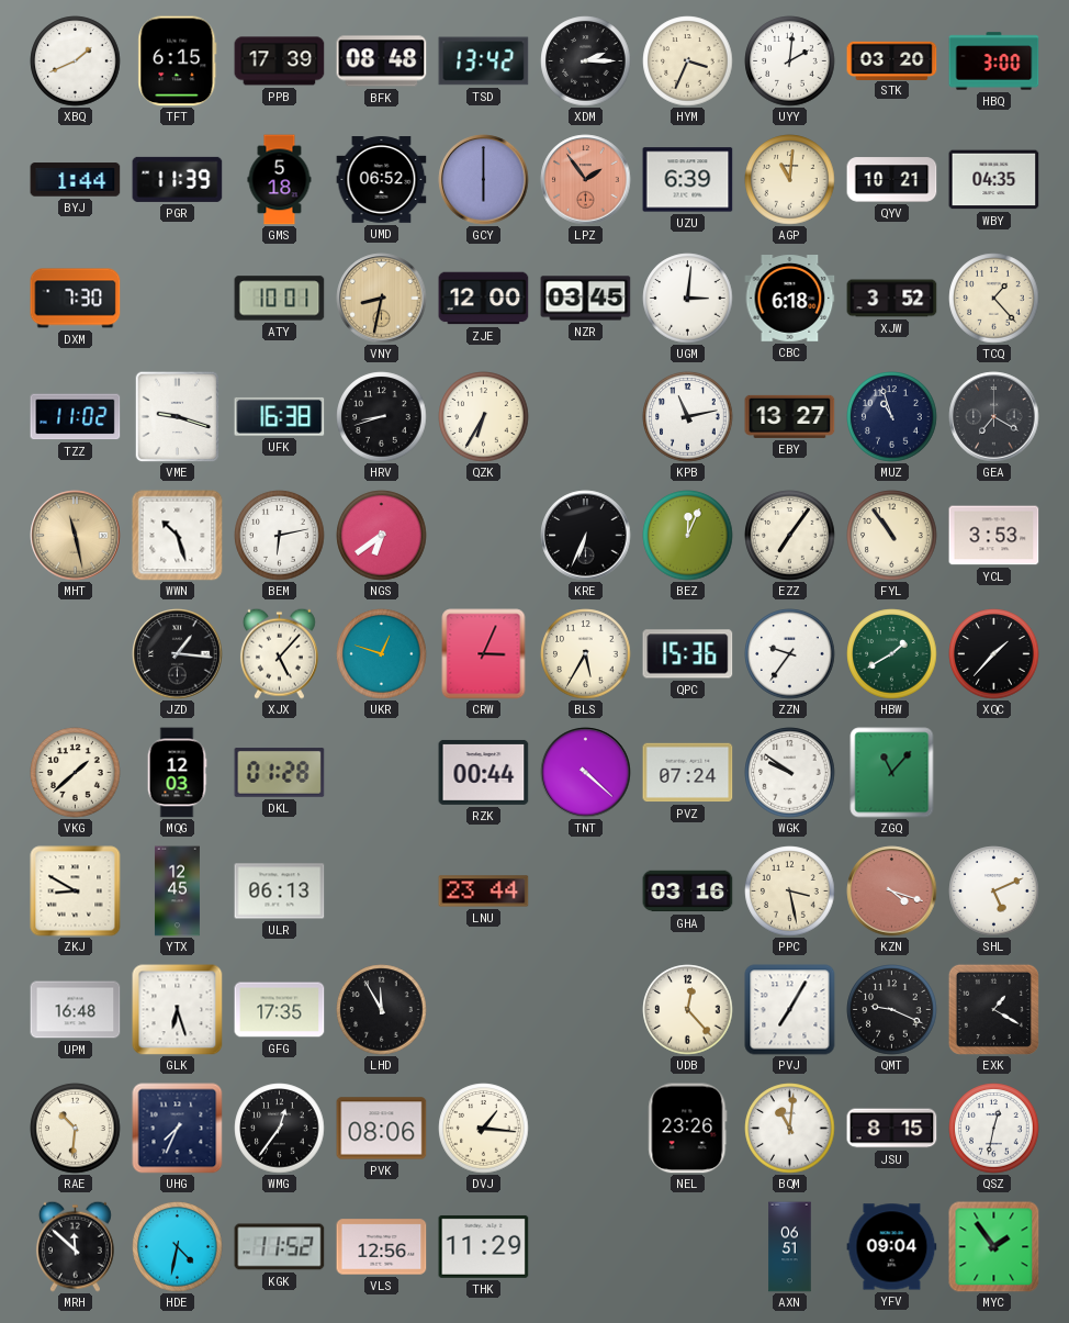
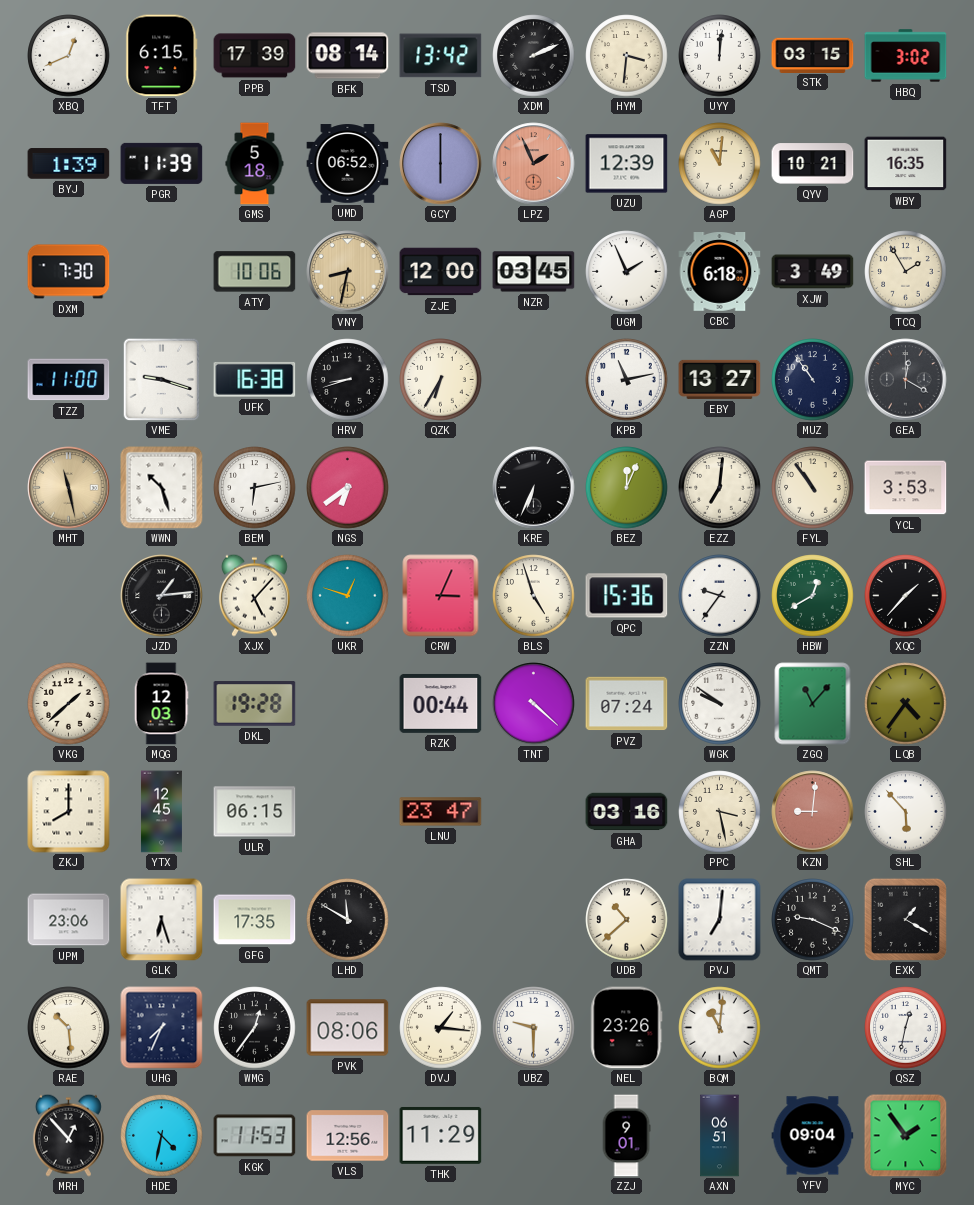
XBQ: 1:41 -> 12:41 (69, 56)
BFK: 08:48 -> 08:14 (348, 56)
XDM: 2:15 -> 2:11 (534, 56)
HYM: 3:34 -> 3:31 (627, 56)
UYY: 2:01 -> 12:01 (720, 56)
STK: 03:20 -> 03:15 (813, 55)
HBQ: 3:00 -> 3:02 (906, 56)
BYJ: 1:44 -> 1:39 (69, 164)
LPZ: 1:54 -> 1:56 (534, 164)
UZU: 6:39 -> 12:39 (627, 164)
WBY: 04:35 -> 16:35 (906, 164)
ATY: 10:01 -> 10:06 (255, 272)
UGM: 3:01 -> 1:56 (627, 272)
XJW: 3:52 -> 3:49 (813, 272)
TCQ: 1:23 -> 1:55 (906, 272)
TZZ: 11:02 -> 11:00 (69, 380)
MUZ: 10:57 -> 10:54 (813, 380)
GEA: 7:20 -> 12:20 (906, 380)
EZZ: 7:06 -> 7:01 (720, 488)
JZD: 1:16 -> 1:14 (162, 596)
BLS: 5:35 -> 4:57 (534, 596)
HBW: 1:40 -> 12:40 (813, 596)
DKL: 01:28 -> 19:28 (255, 704)
LQB: none -> 4:36 (906, 704)
ZKJ: 8:50 -> 8:00 (69, 812)
ULR: 06:13 -> 06:15 (255, 812)
LNU: 23:44 -> 23:47 (441, 812)
KZN: 4:18 -> 9:01 (813, 812)
SHL: 5:11 -> 5:53 (906, 812)
UPM: 16:48 -> 23:06 (69, 920)
LHD: 11:55 -> 11:50 (348, 920)
UDB: 12:23 -> 10:38 (627, 920)
PVJ: 7:05 -> 7:01 (720, 920)
RAE: 10:31 -> 10:29 (69, 1028)
UBZ: none -> 9:30 (534, 1028)
JSU: 8:15 -> none (892, 1129)
MRH: 11:52 -> 12:53 (68, 1135)
KGK: 11:52 -> 11:53 (255, 1136)
ZZJ: none -> 9:01 (626, 1136)
